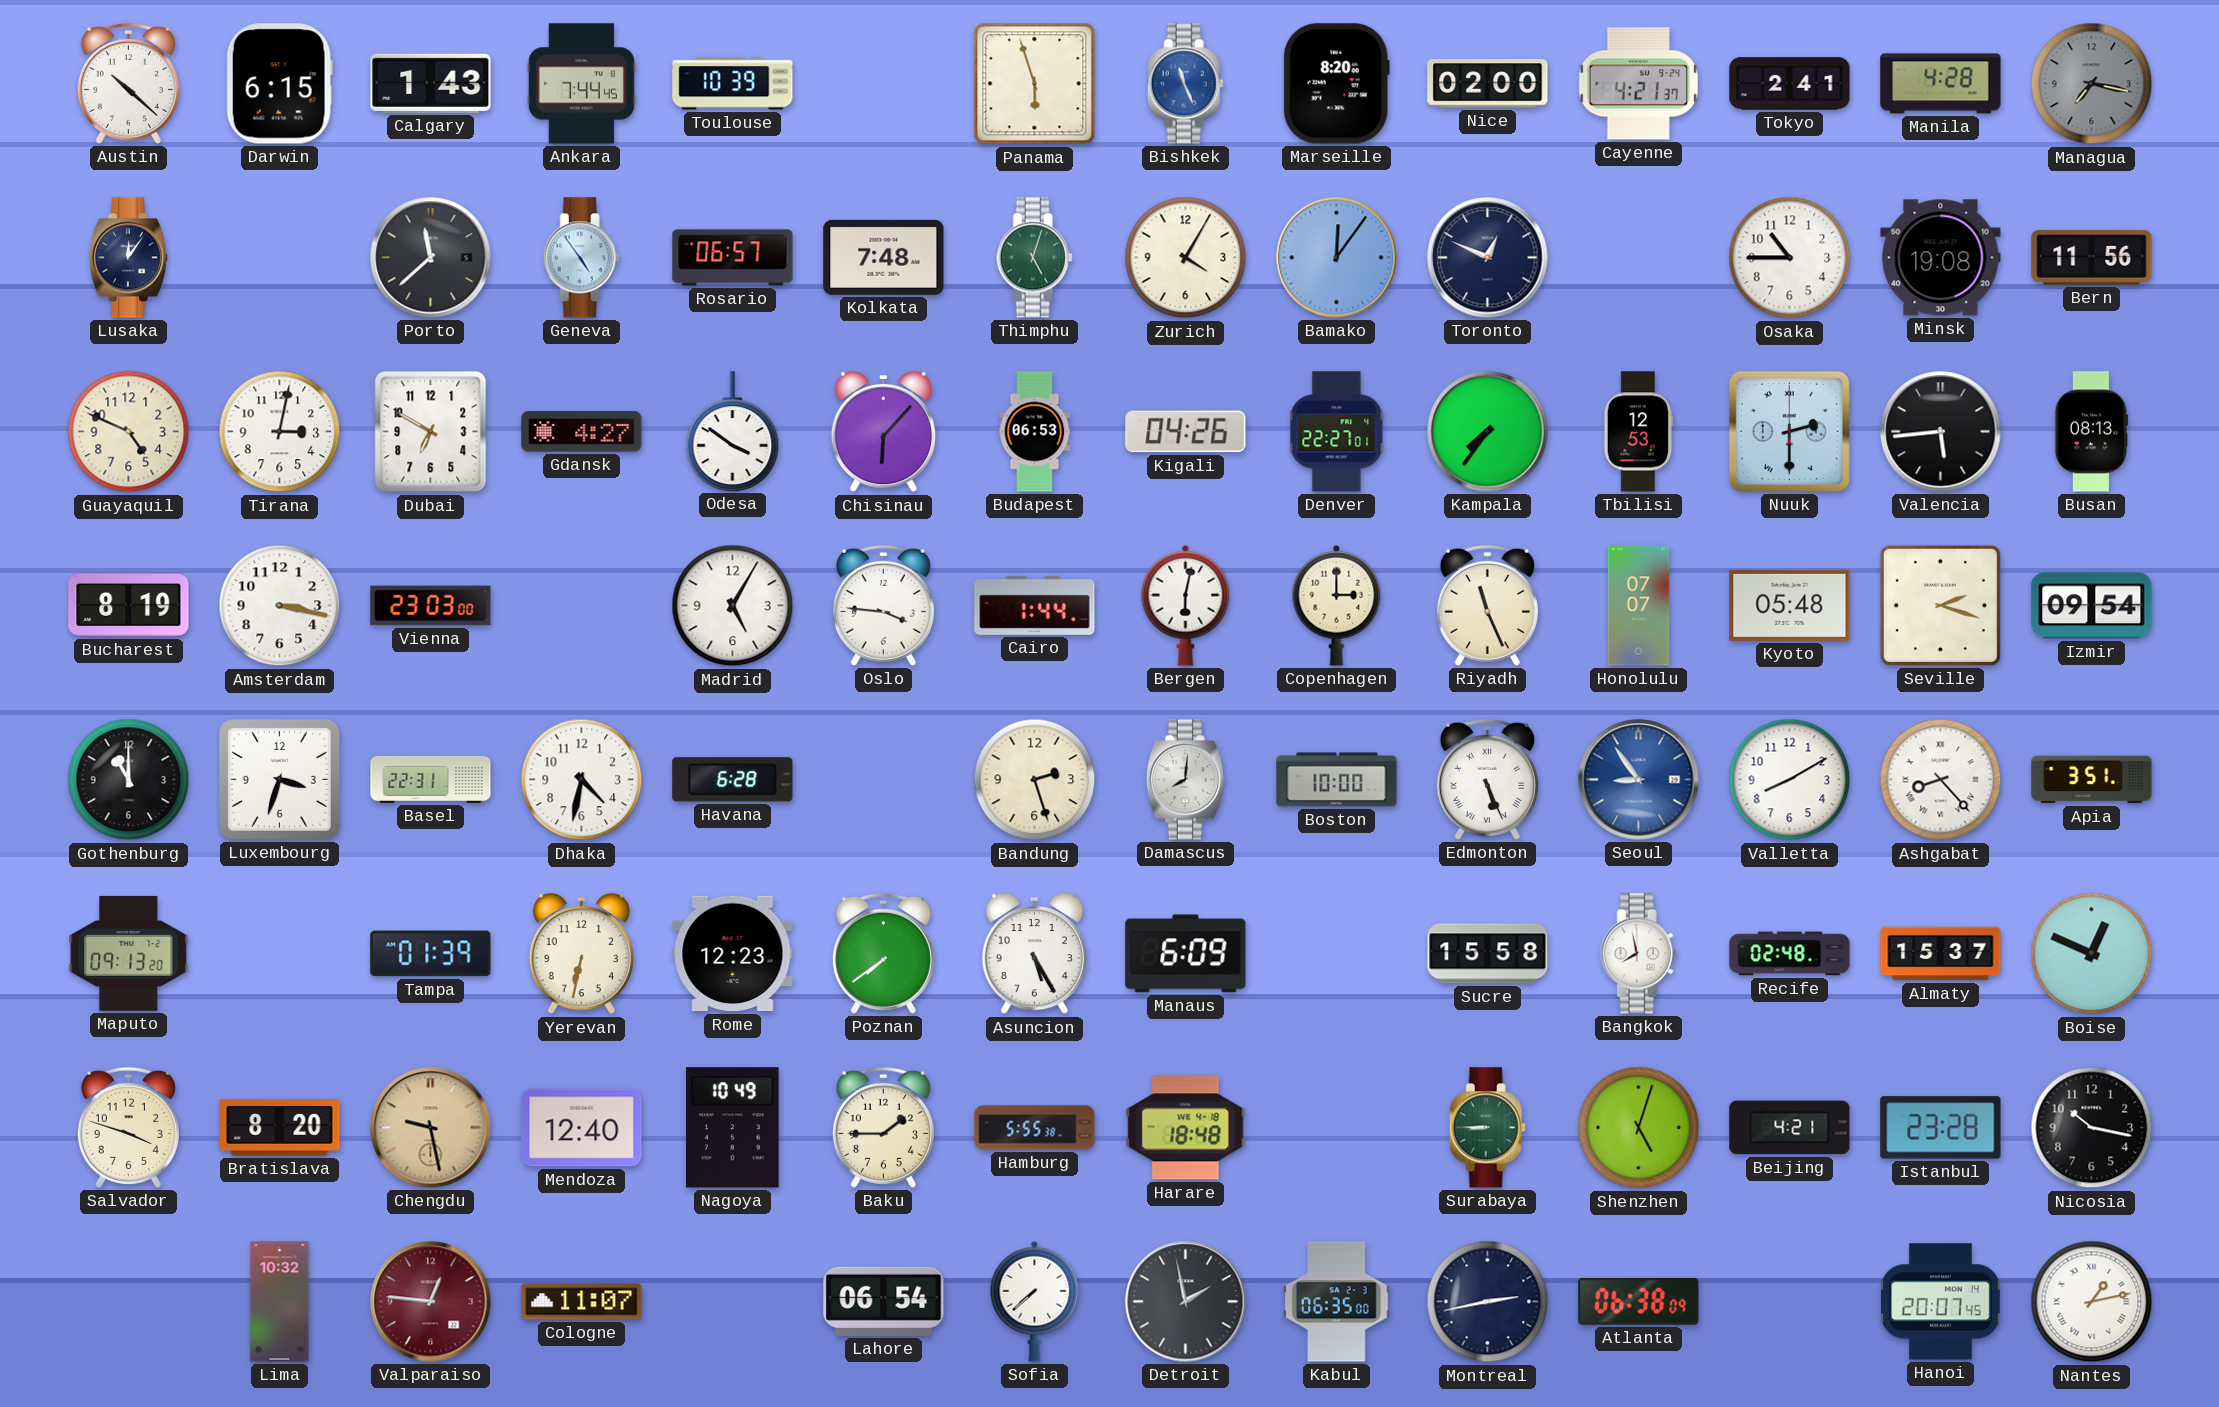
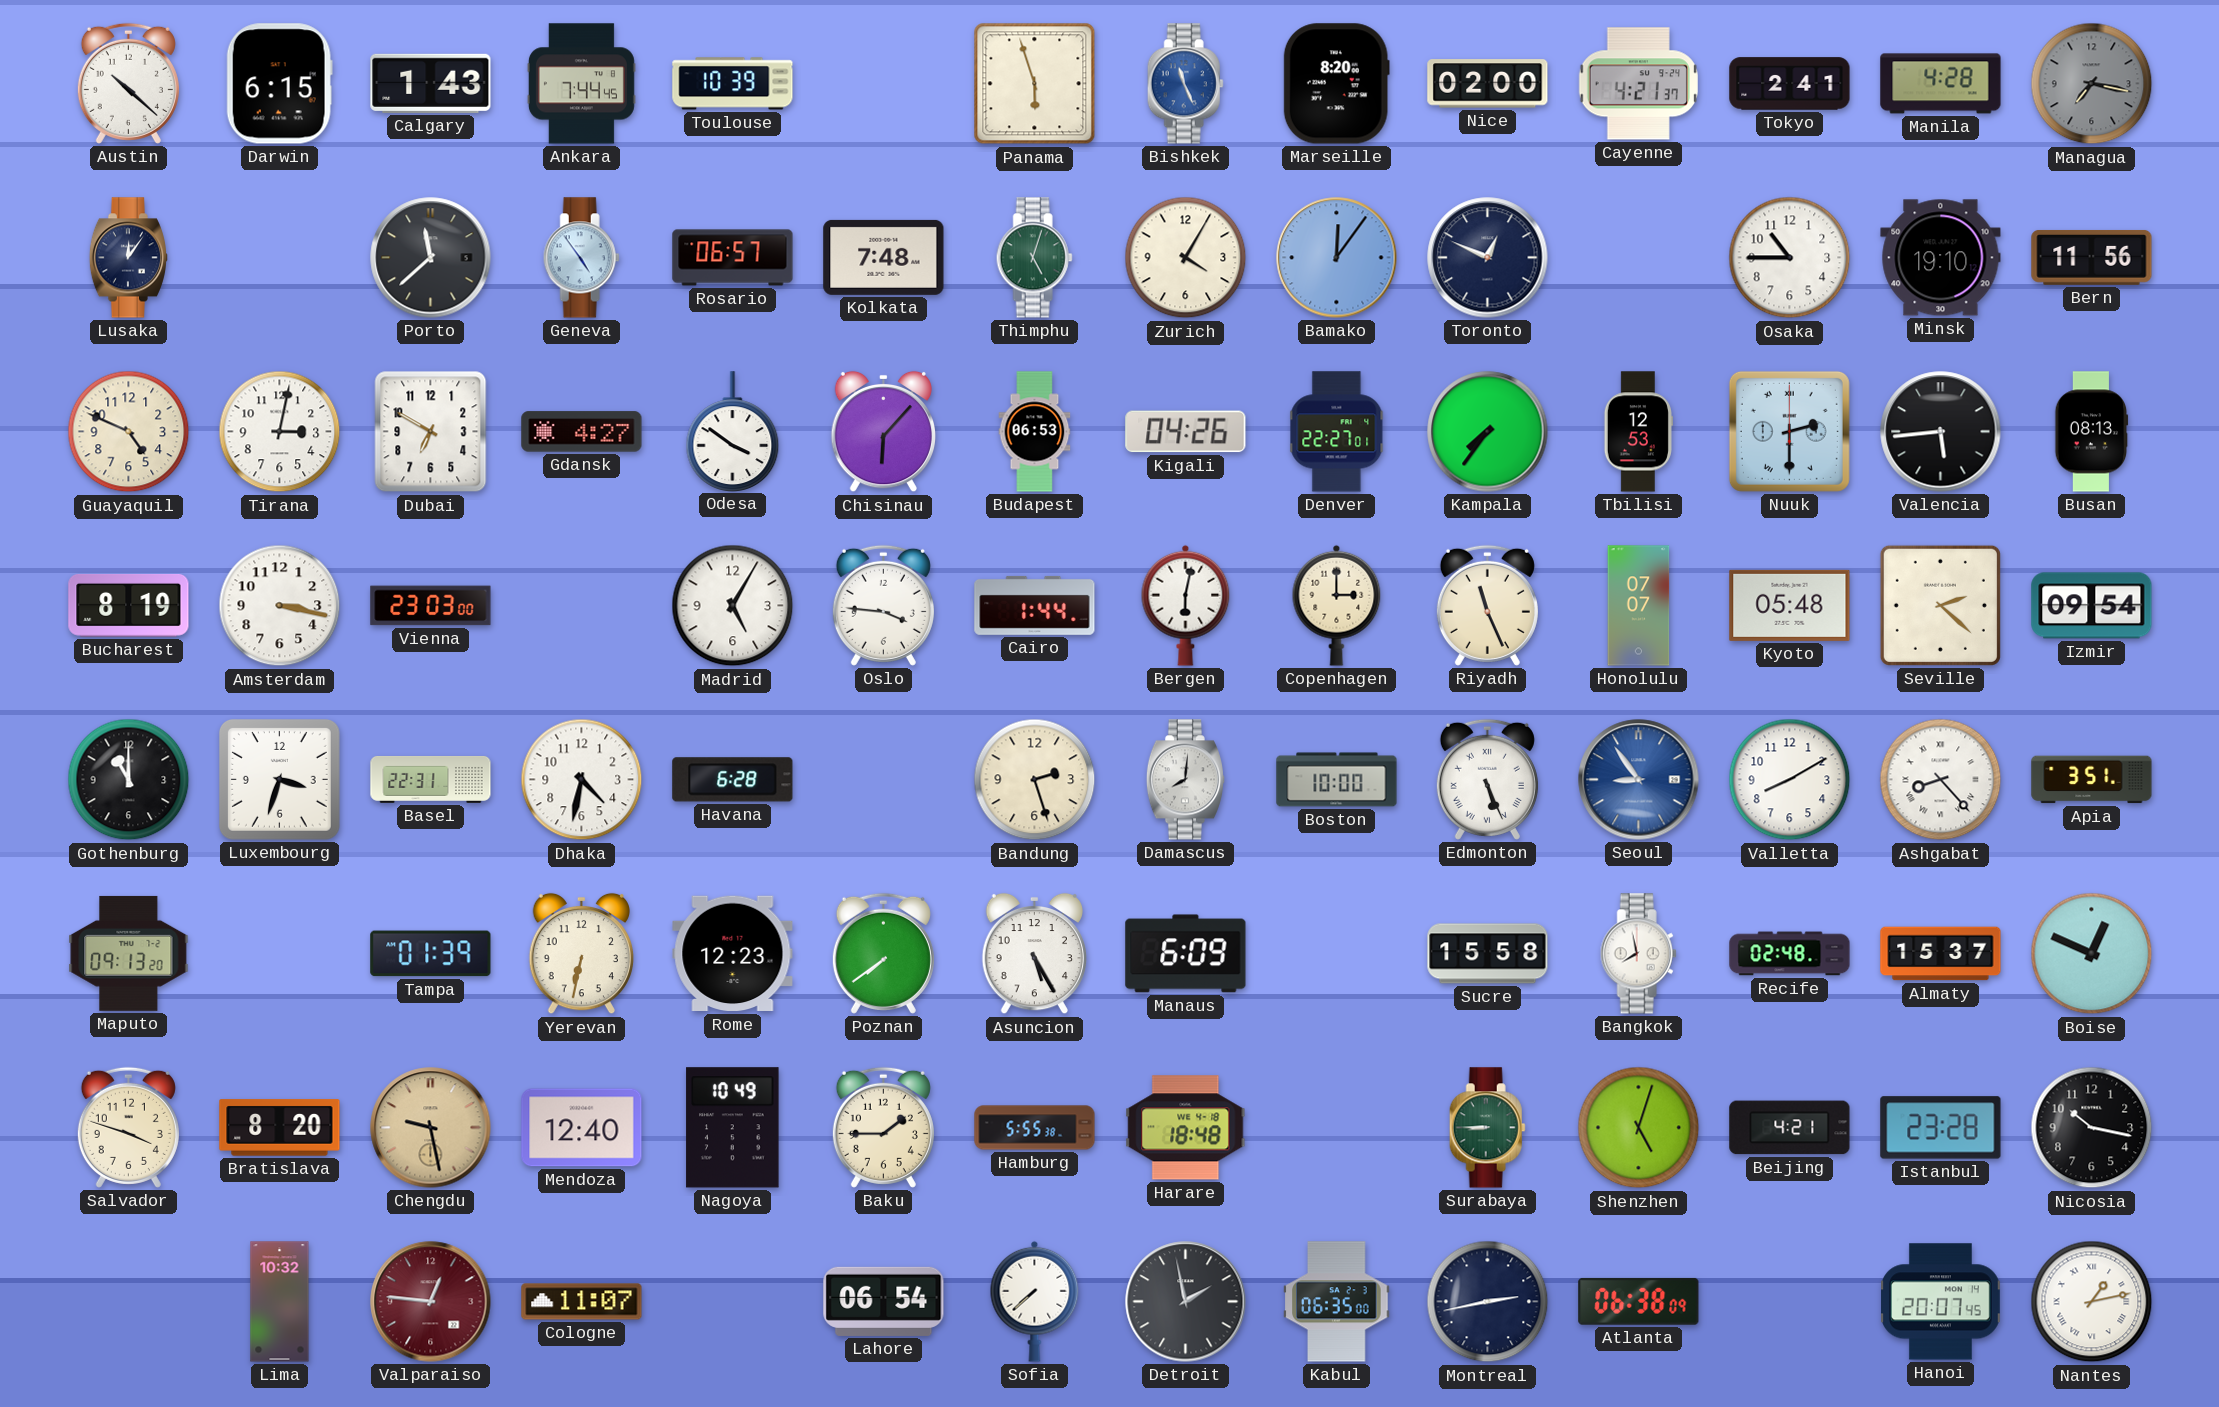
Minsk: 19:08 -> 19:10 (1941, 258)
Seville: 2:18 -> 2:22 (1940, 605)
